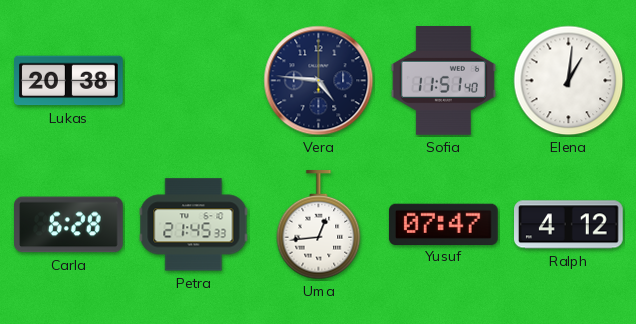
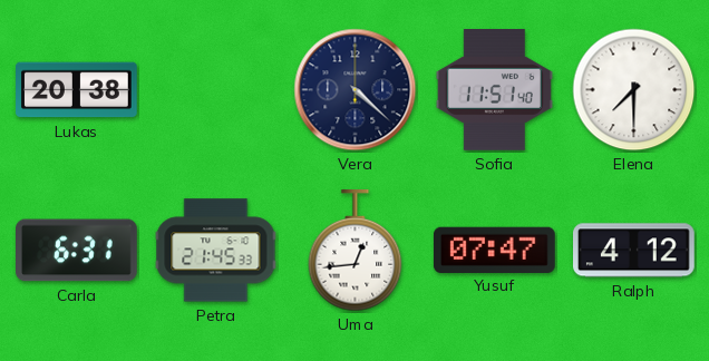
Vera: 4:46 -> 4:22 (356, 90)
Elena: 1:01 -> 7:30 (634, 90)
Carla: 6:28 -> 6:31 (77, 251)
